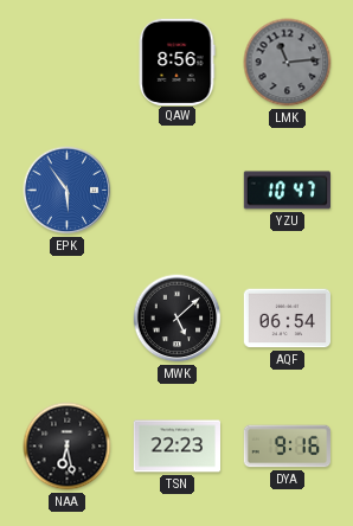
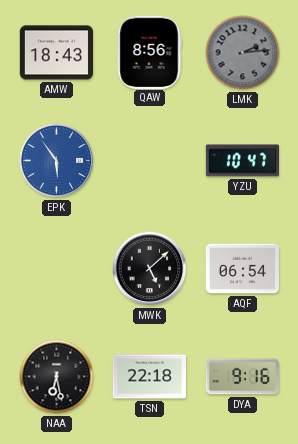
AMW: none -> 18:43 (56, 53)
LMK: 11:14 -> 2:14 (243, 53)
TSN: 22:23 -> 22:18 (150, 377)
